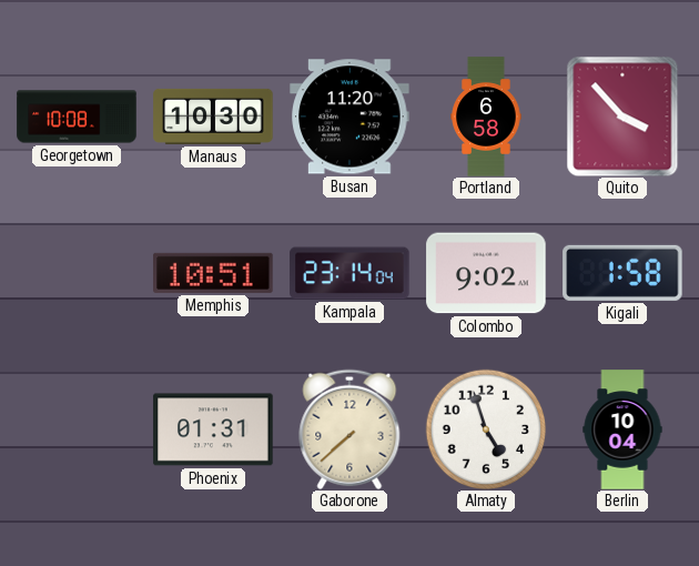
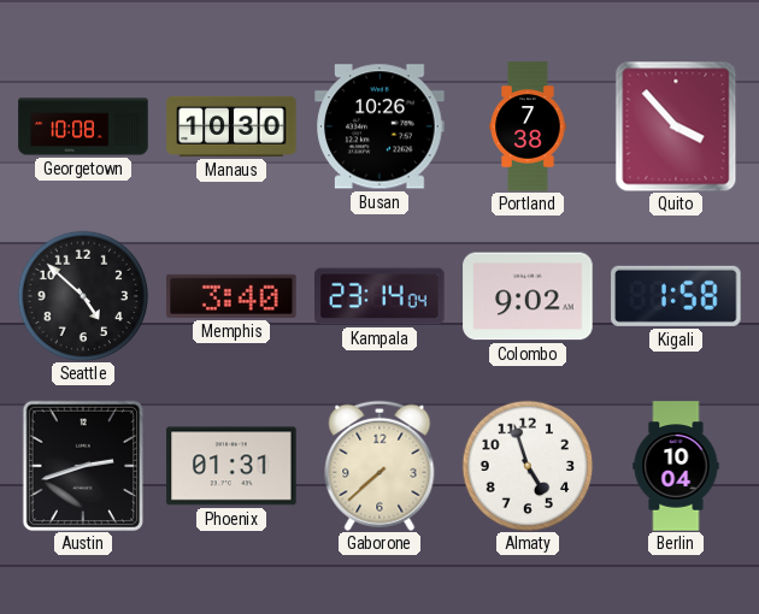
Busan: 11:20 -> 10:26 (379, 126)
Portland: 6:58 -> 7:38 (528, 126)
Seattle: none -> 4:52 (83, 296)
Memphis: 10:51 -> 3:40 (231, 296)
Austin: none -> 2:42 (82, 466)
